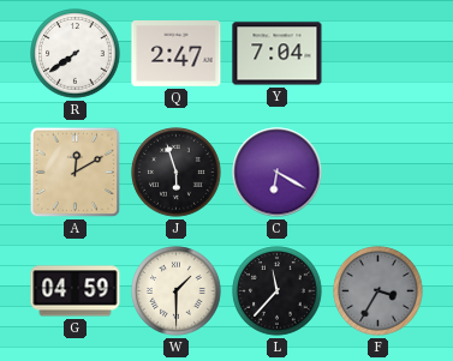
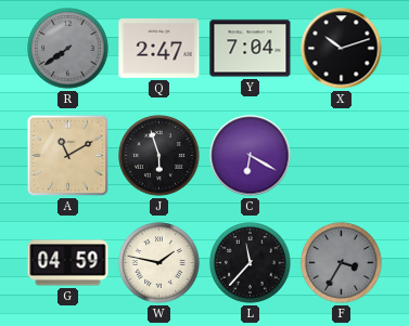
R dial: white -> grey (68, 49)
X: none -> 10:12 (342, 49)
A: 12:10 -> 11:10 (68, 156)
W: 1:30 -> 1:47 (159, 263)
